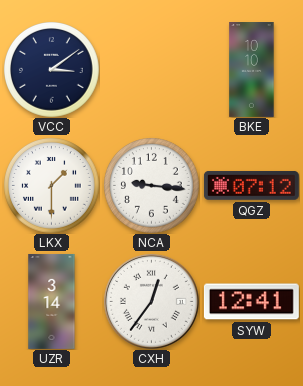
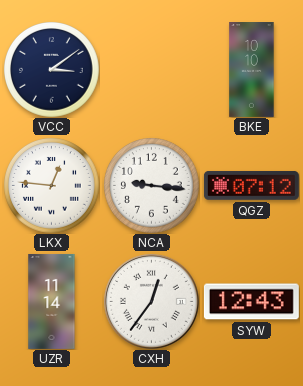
LKX: 1:30 -> 12:46 (52, 186)
UZR: 3:14 -> 11:14 (52, 301)
SYW: 12:41 -> 12:43 (251, 302)
